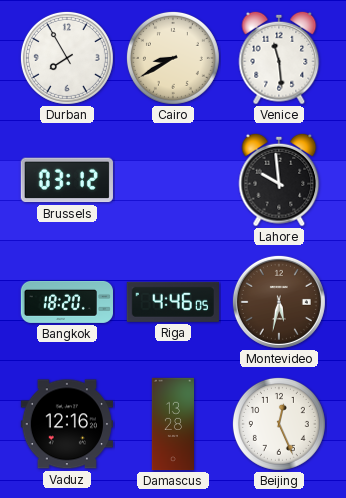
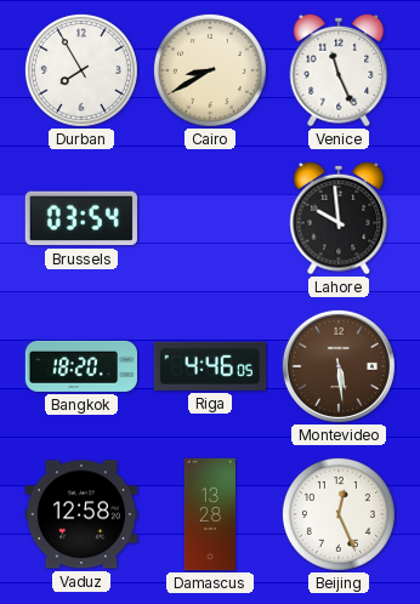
Venice: 11:29 -> 11:26 (339, 70)
Brussels: 03:12 -> 03:54 (81, 218)
Montevideo: 5:32 -> 5:29 (339, 366)
Vaduz: 12:16 -> 12:58 (80, 514)
